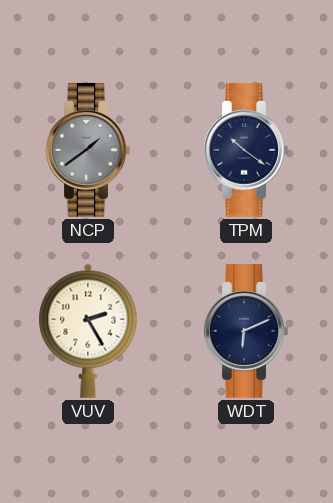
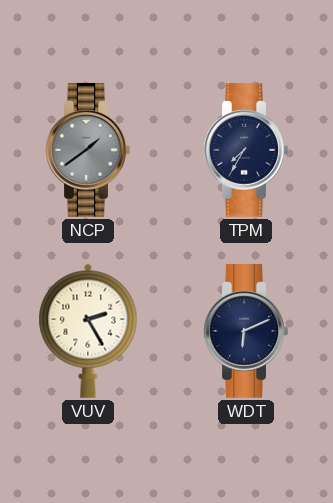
TPM: 10:21 -> 7:35 (246, 150)
